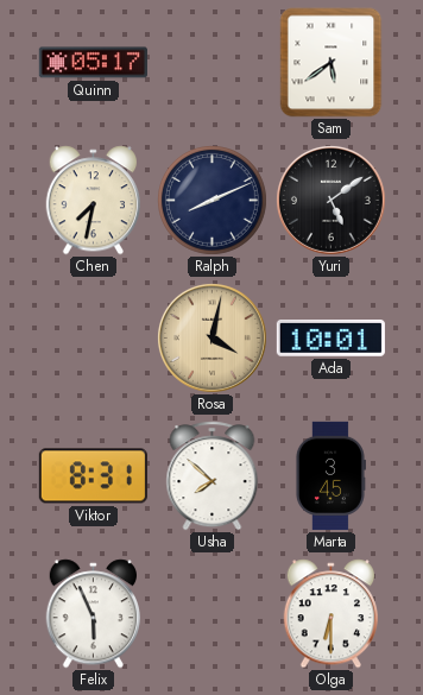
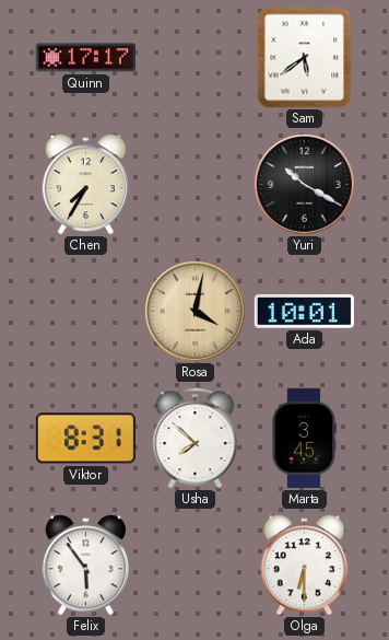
Quinn: 05:17 -> 17:17 (85, 58)
Chen: 7:32 -> 7:35 (85, 185)
Ralph: 8:11 -> none (213, 201)
Yuri: 5:09 -> 10:20 (304, 184)
Felix: 5:56 -> 5:54 (85, 566)
